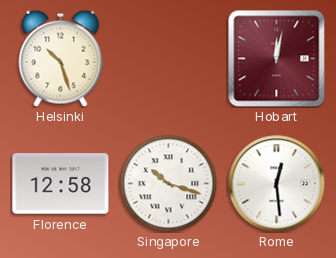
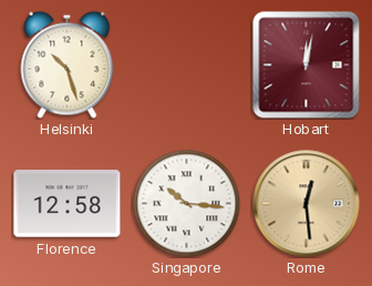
Singapore: 10:18 -> 10:16 (186, 203)
Rome dial: white -> champagne (307, 204)
